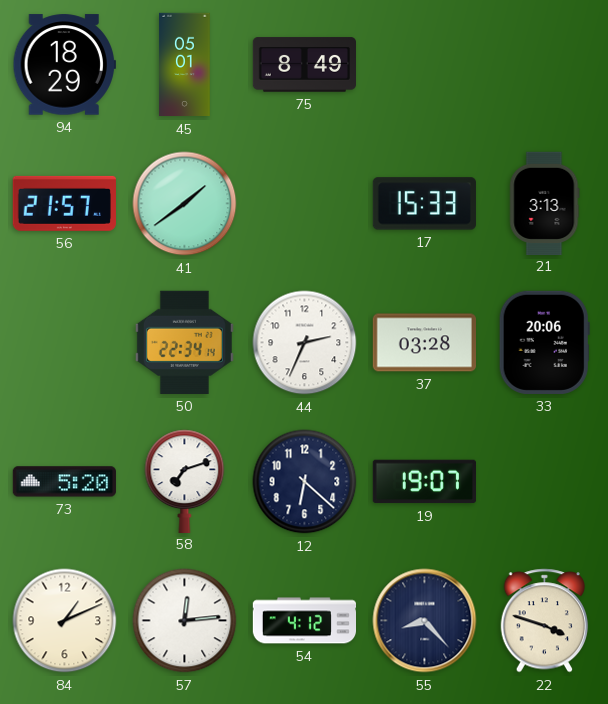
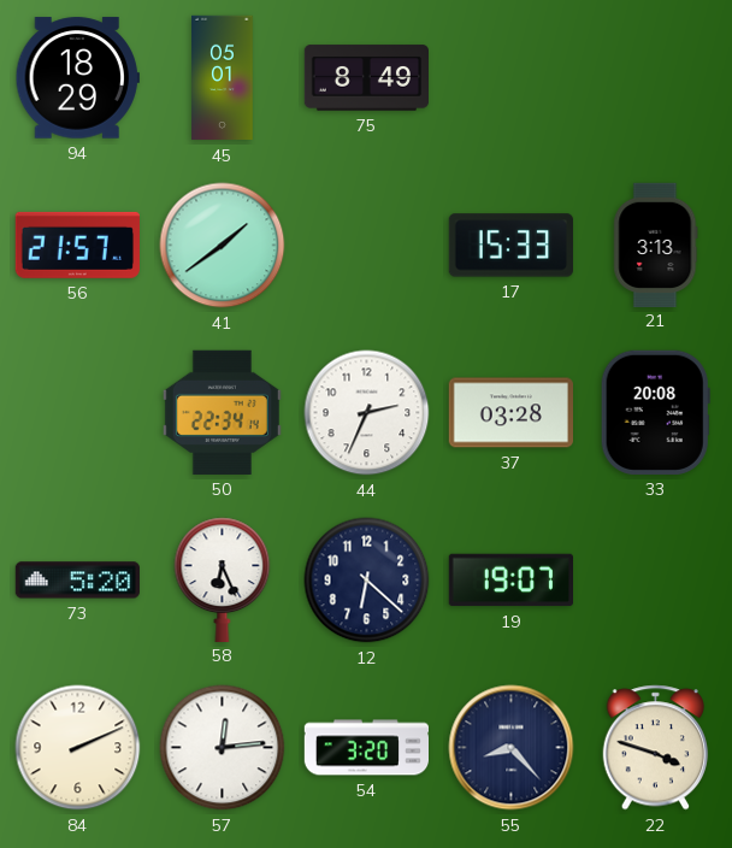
33: 20:06 -> 20:08 (655, 412)
58: 7:12 -> 6:26 (223, 579)
84: 1:11 -> 2:11 (78, 748)
54: 4:12 -> 3:20 (366, 748)
